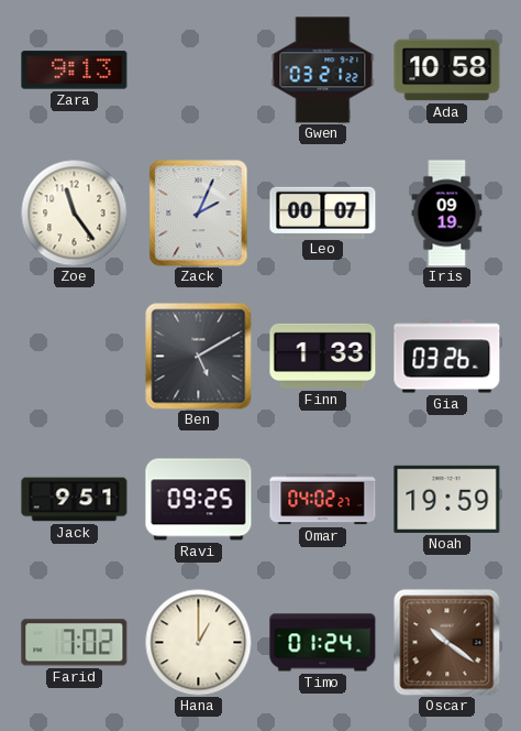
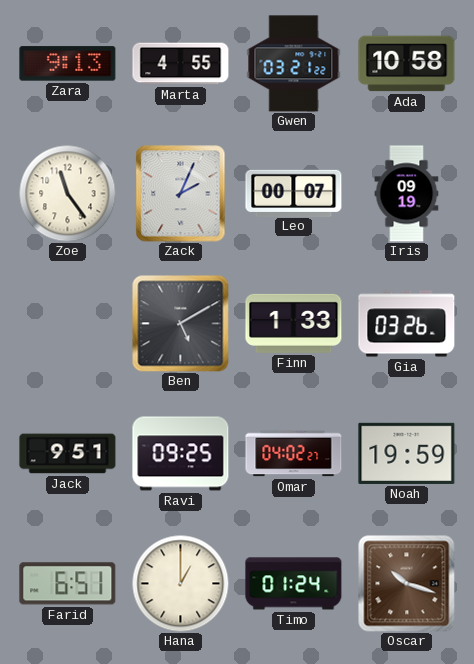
Marta: none -> 4:55 (181, 64)
Farid: 7:02 -> 6:51 (68, 584)
Oscar: 10:21 -> 10:18 (407, 584)
